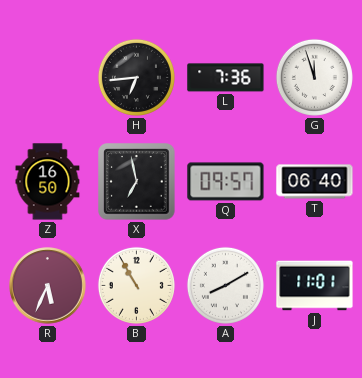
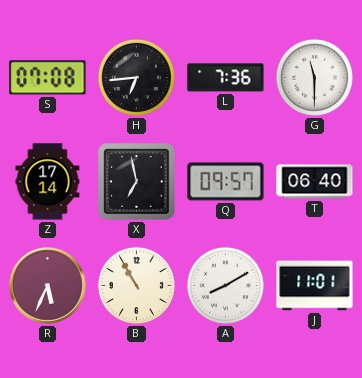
S: none -> 07:08 (48, 78)
G: 11:57 -> 11:30 (314, 77)
Z: 16:50 -> 17:14 (48, 182)
